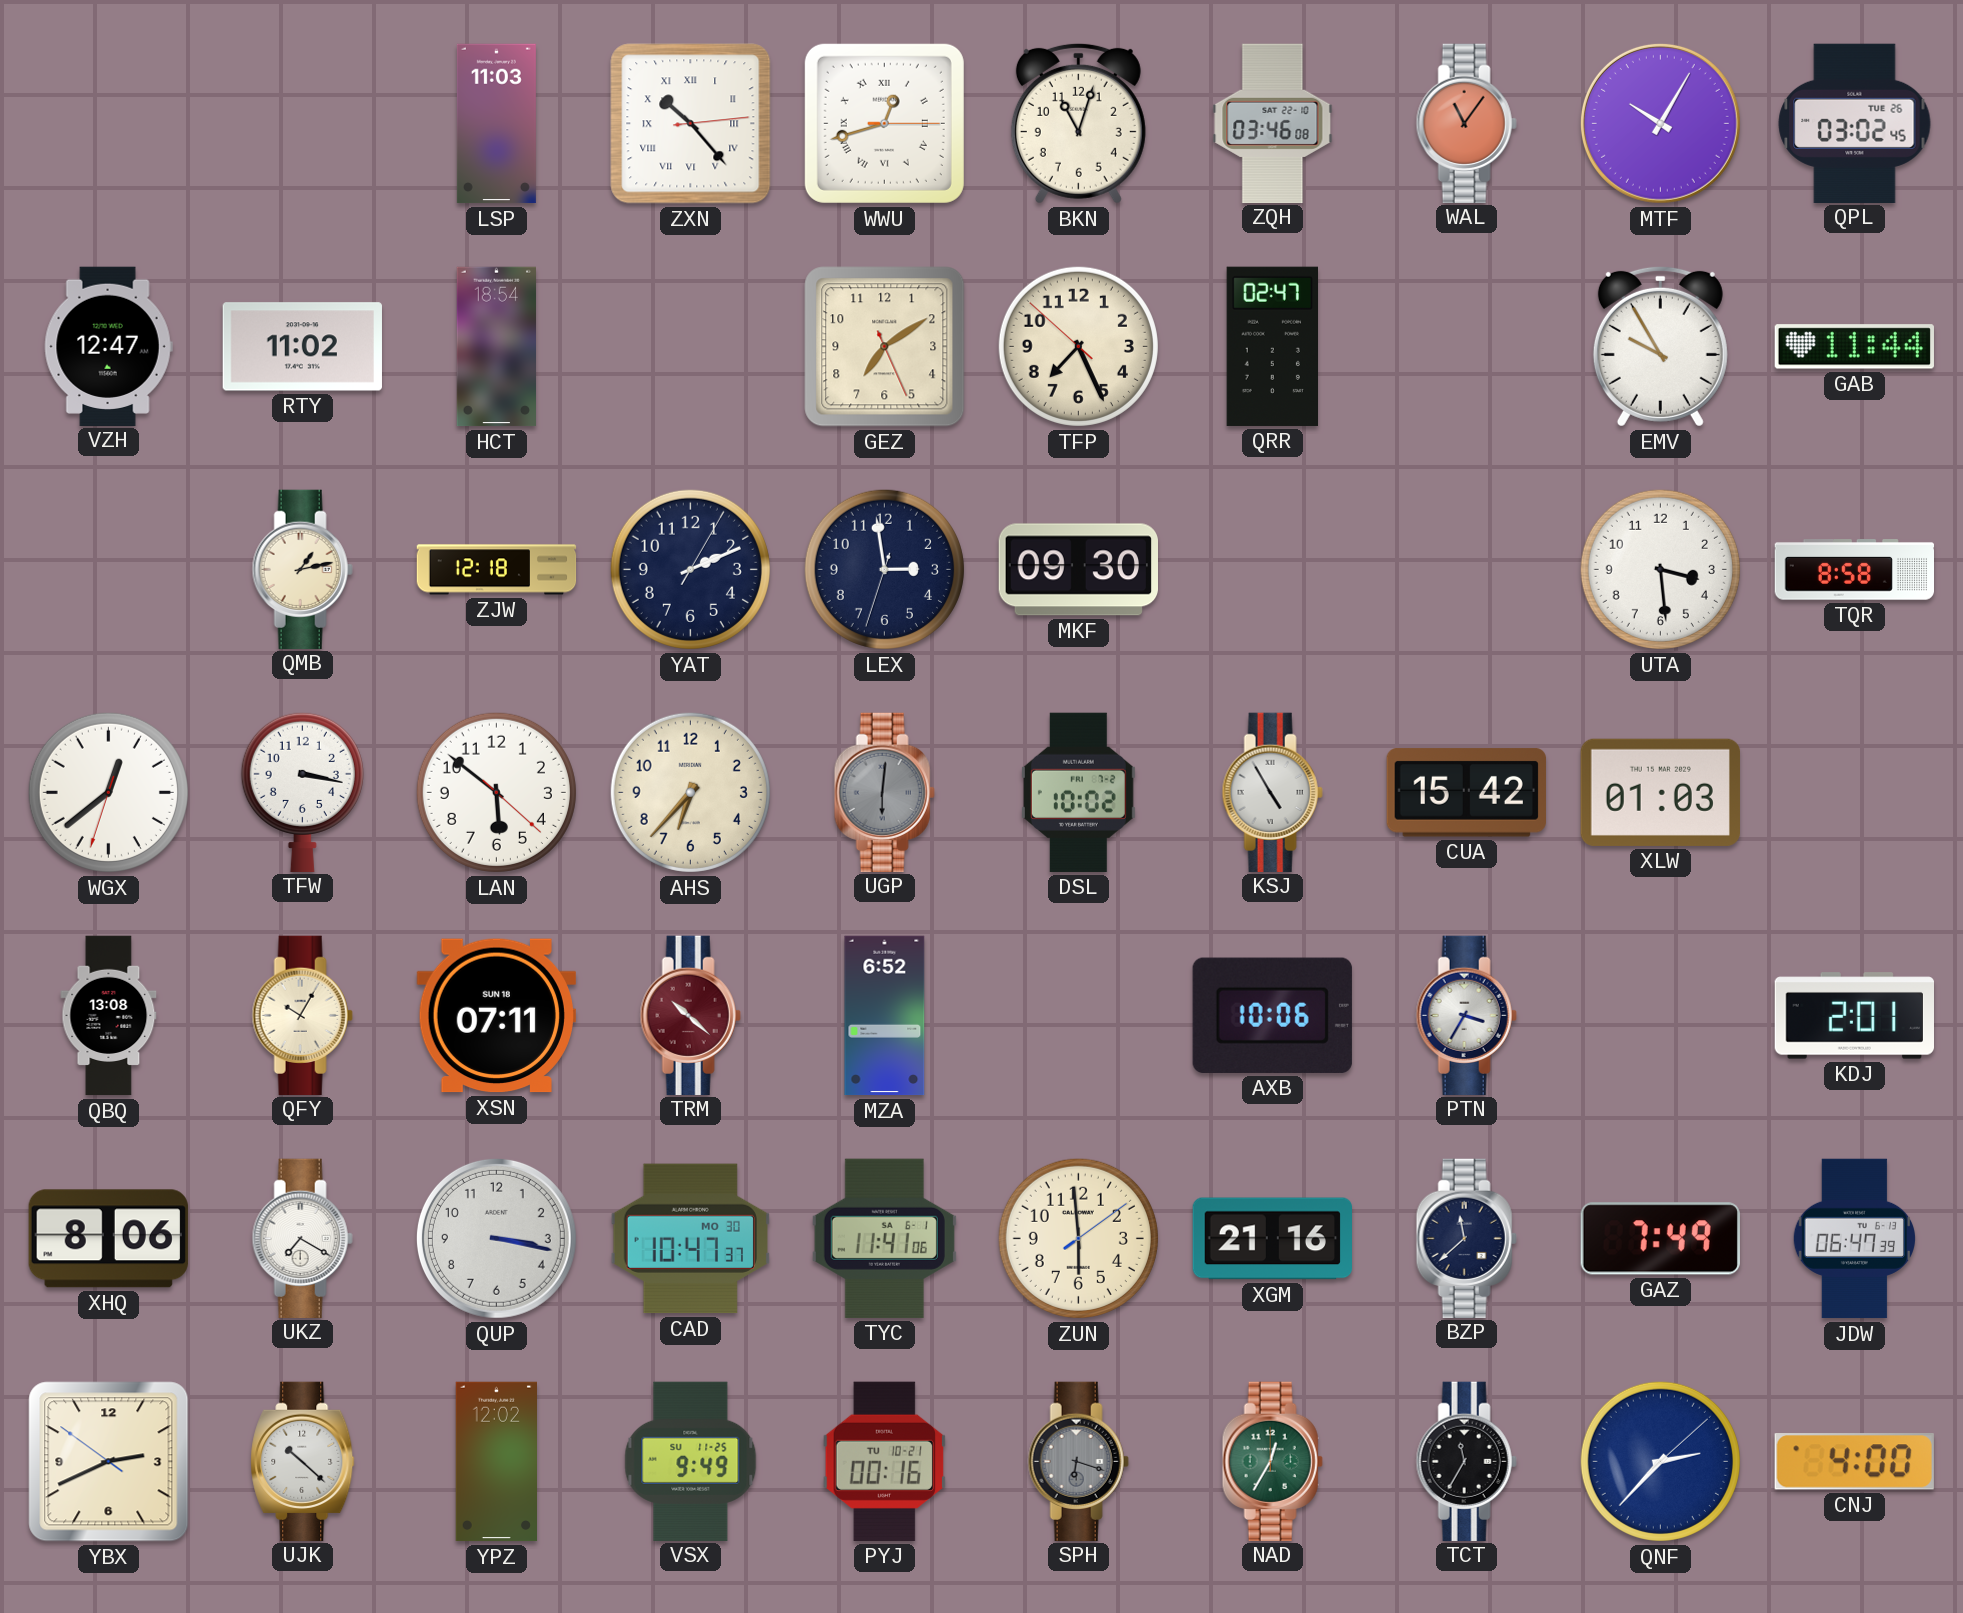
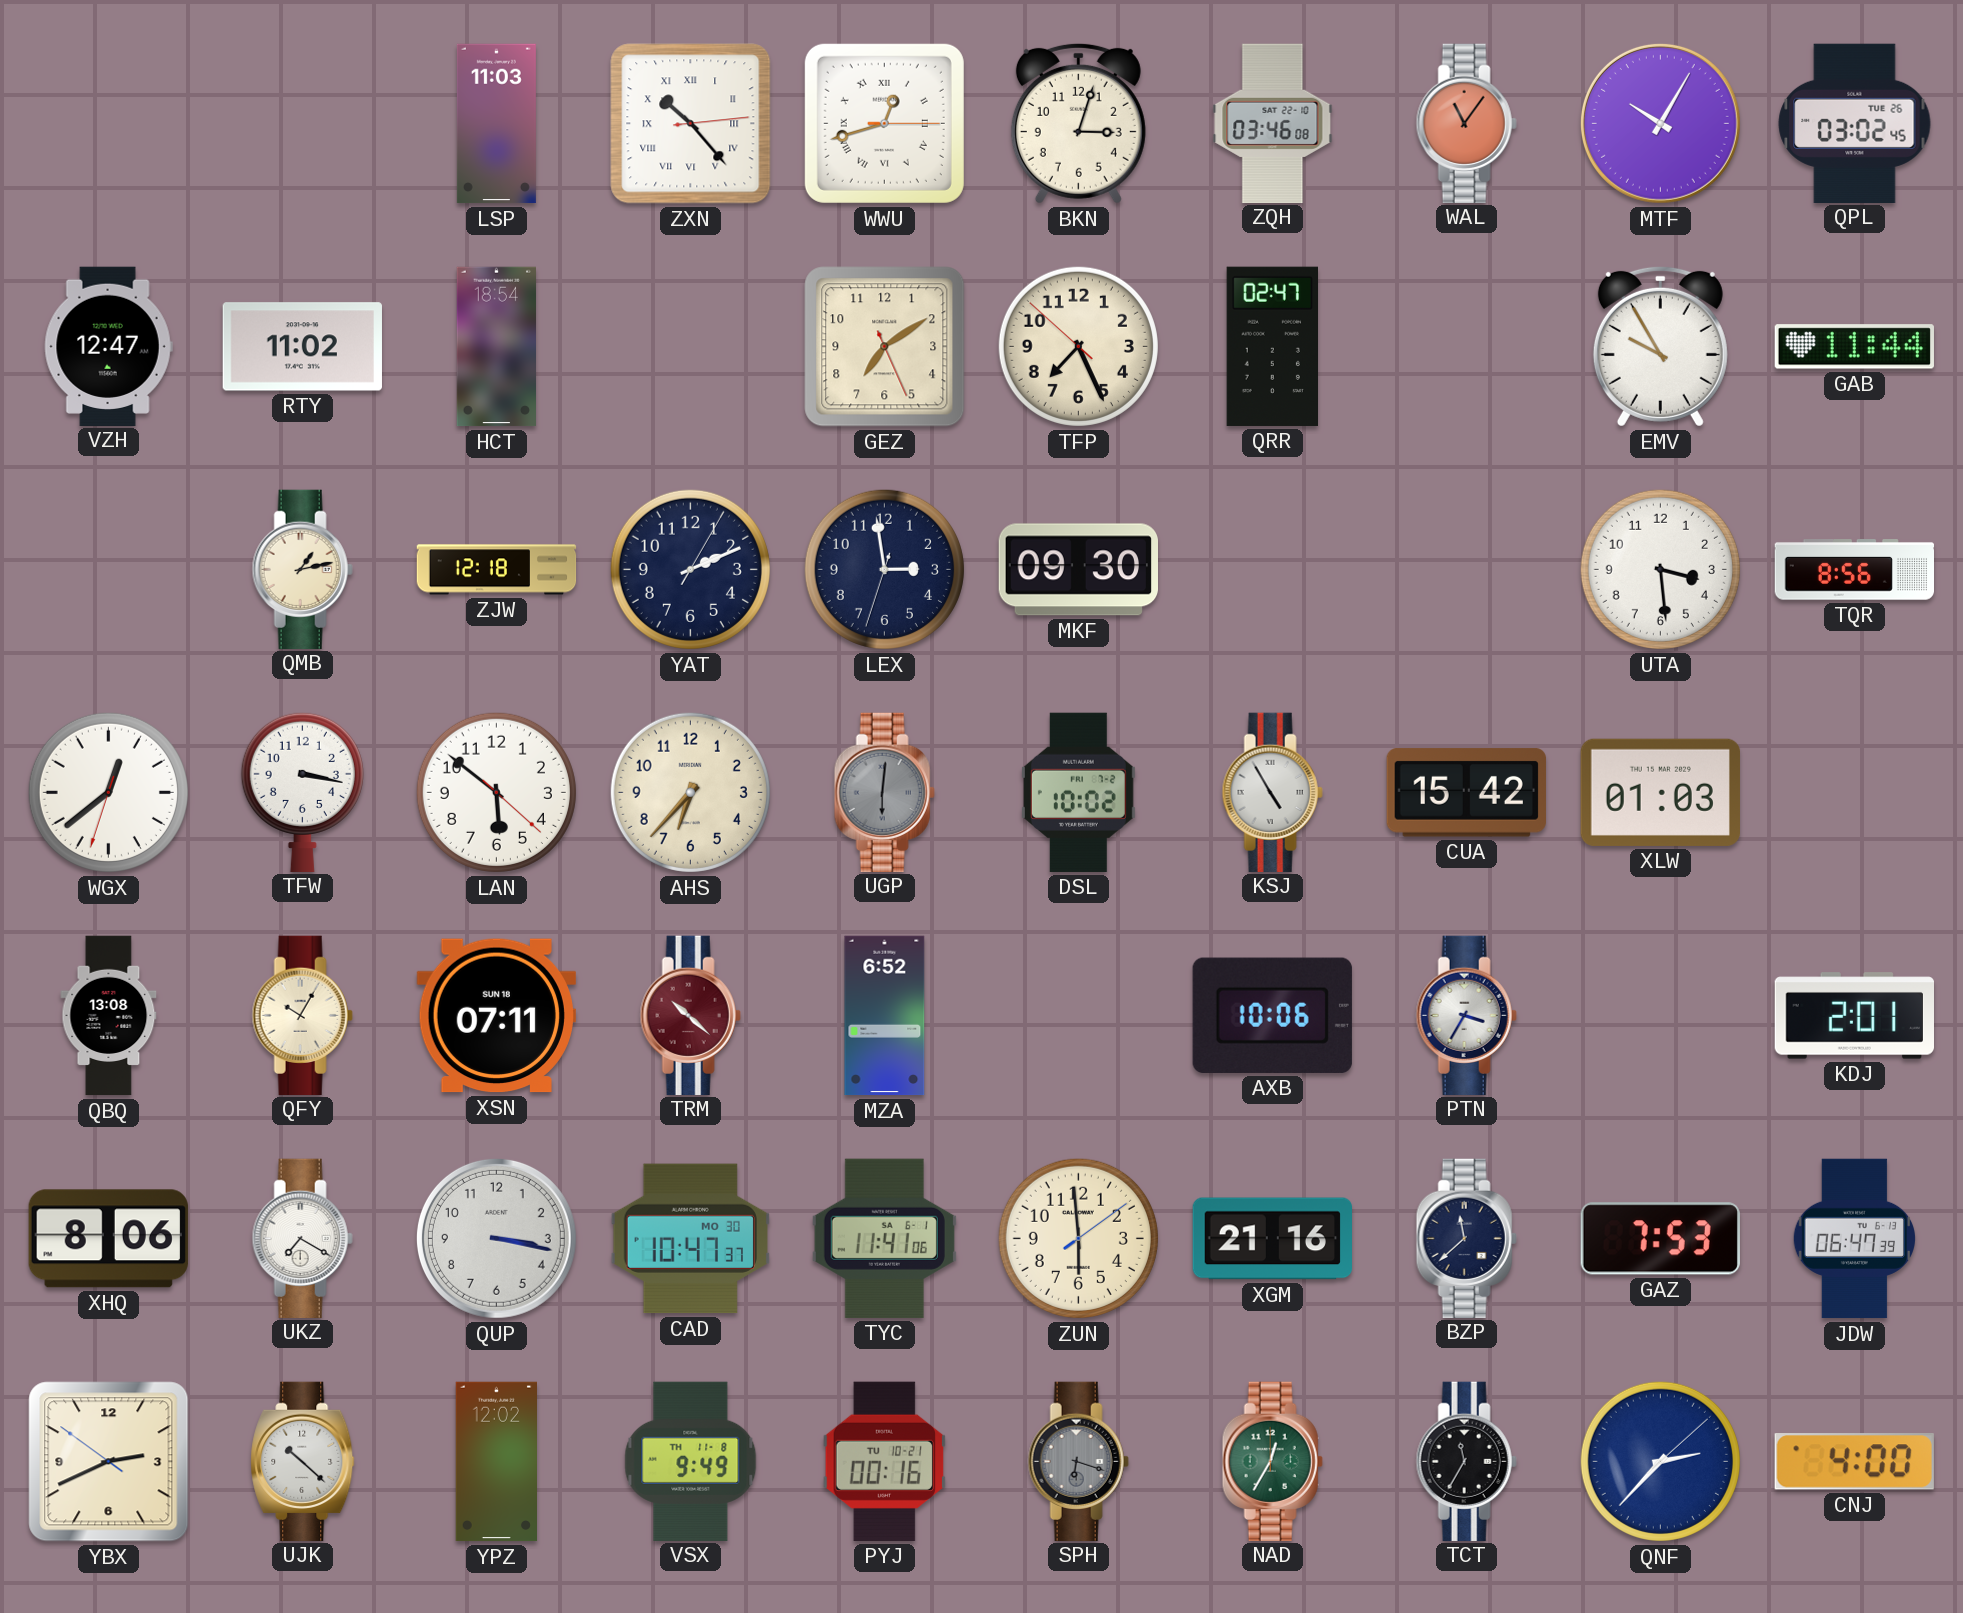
BKN: 11:03 -> 3:03 (1078, 123)
TQR: 8:58 -> 8:56 (1855, 570)
GAZ: 7:49 -> 7:53 (1660, 1239)
VSX date: SU 11-25 -> TH 11-8 (691, 1461)
